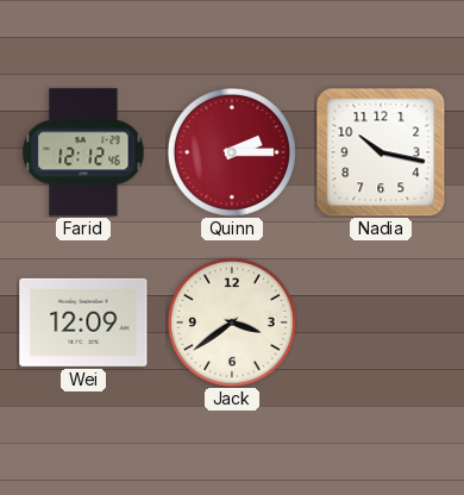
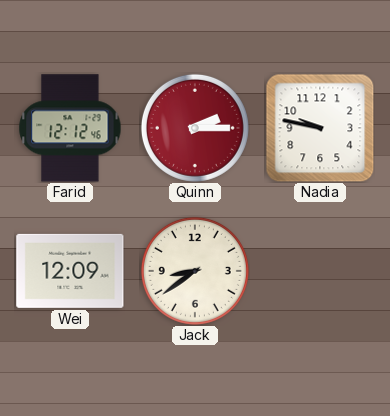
Nadia: 10:17 -> 9:47 (320, 128)
Jack: 3:39 -> 8:39 (195, 271)
